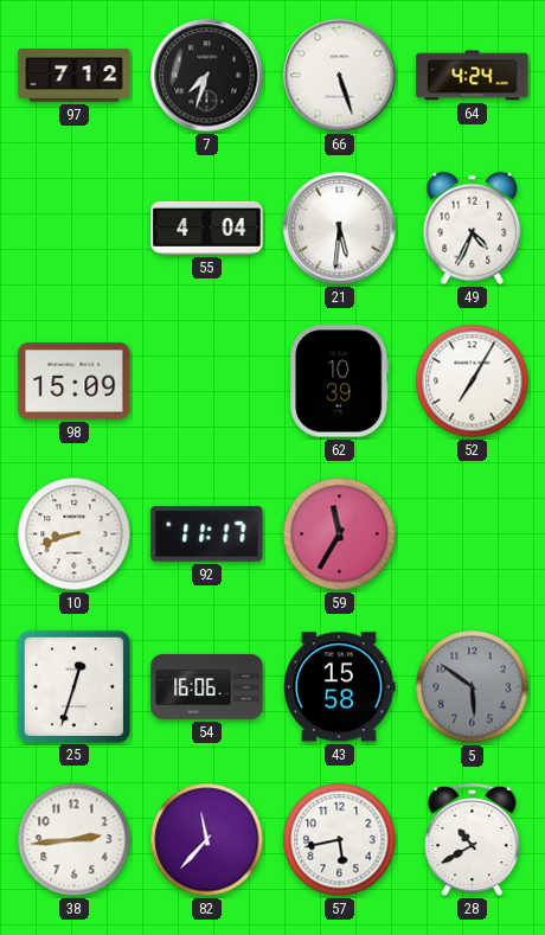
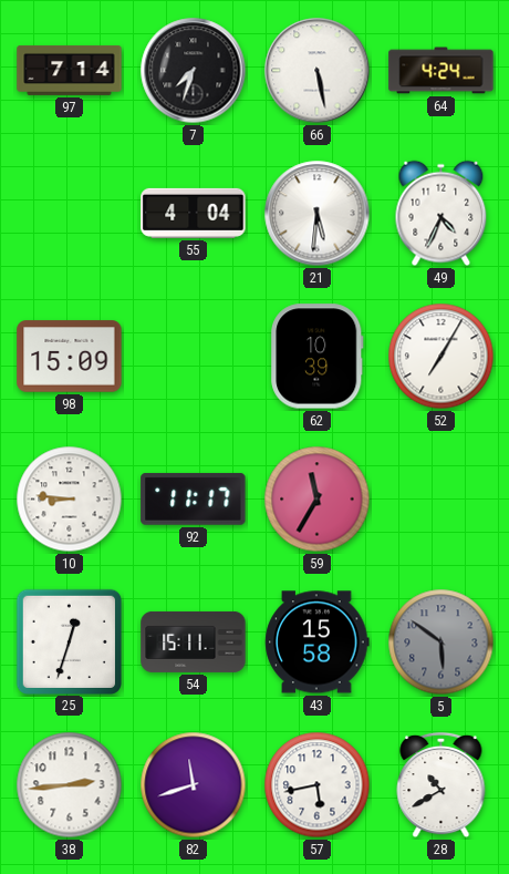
97: 7:12 -> 7:14 (70, 70)
66: 5:27 -> 5:28 (318, 71)
10: 8:42 -> 8:46 (70, 500)
54: 16:06 -> 15:11 (194, 641)
82: 11:37 -> 11:42 (194, 785)
